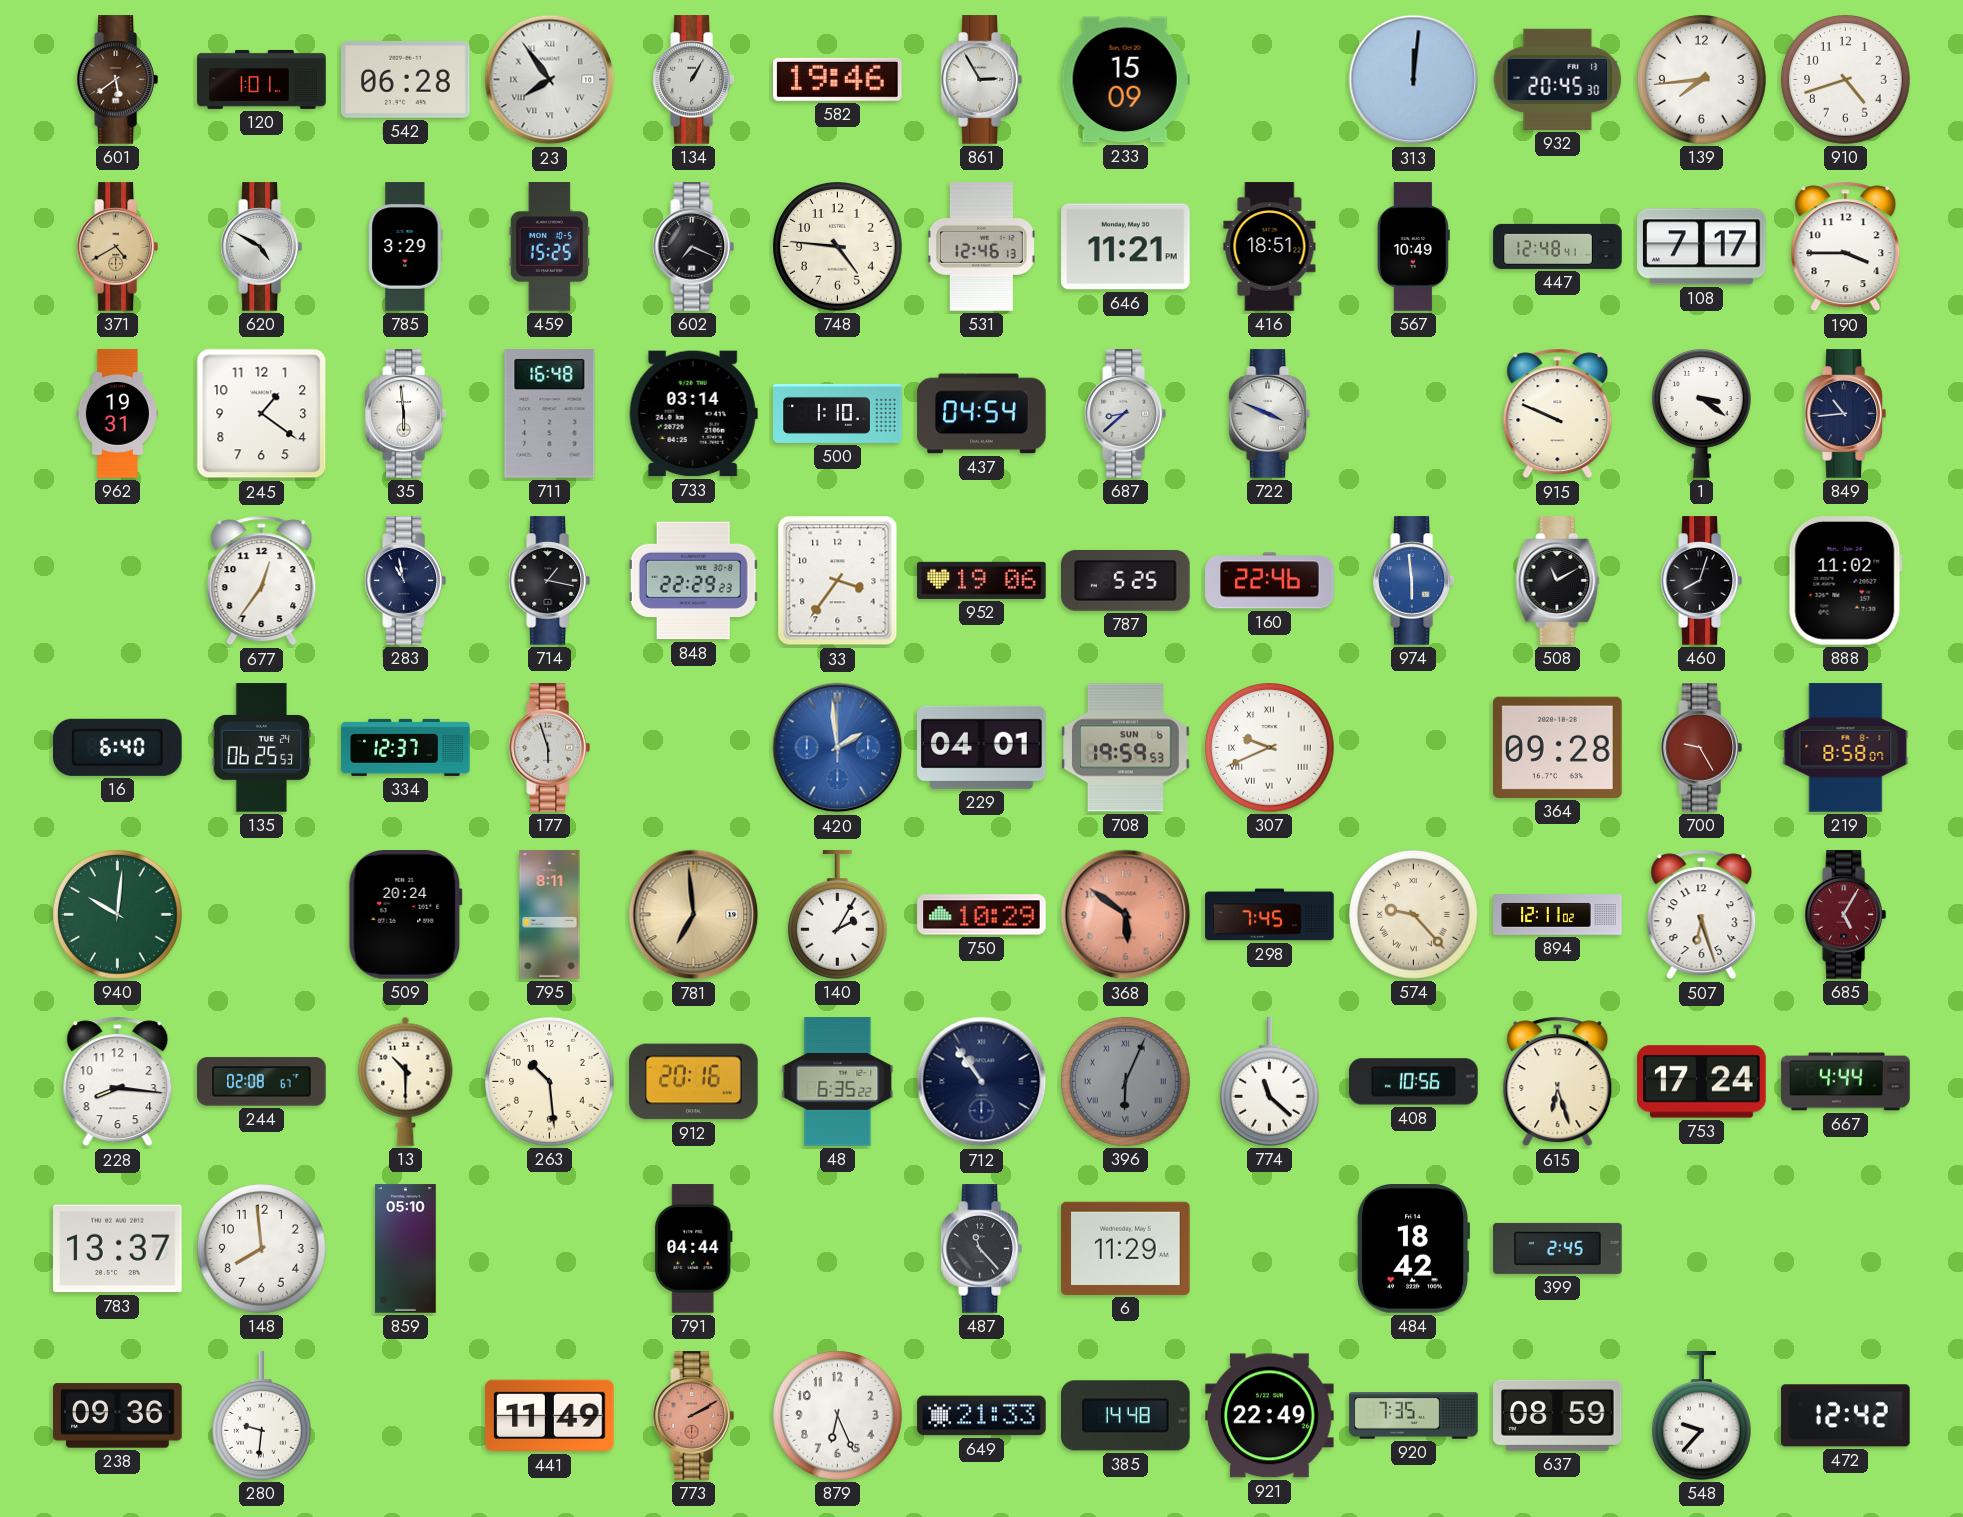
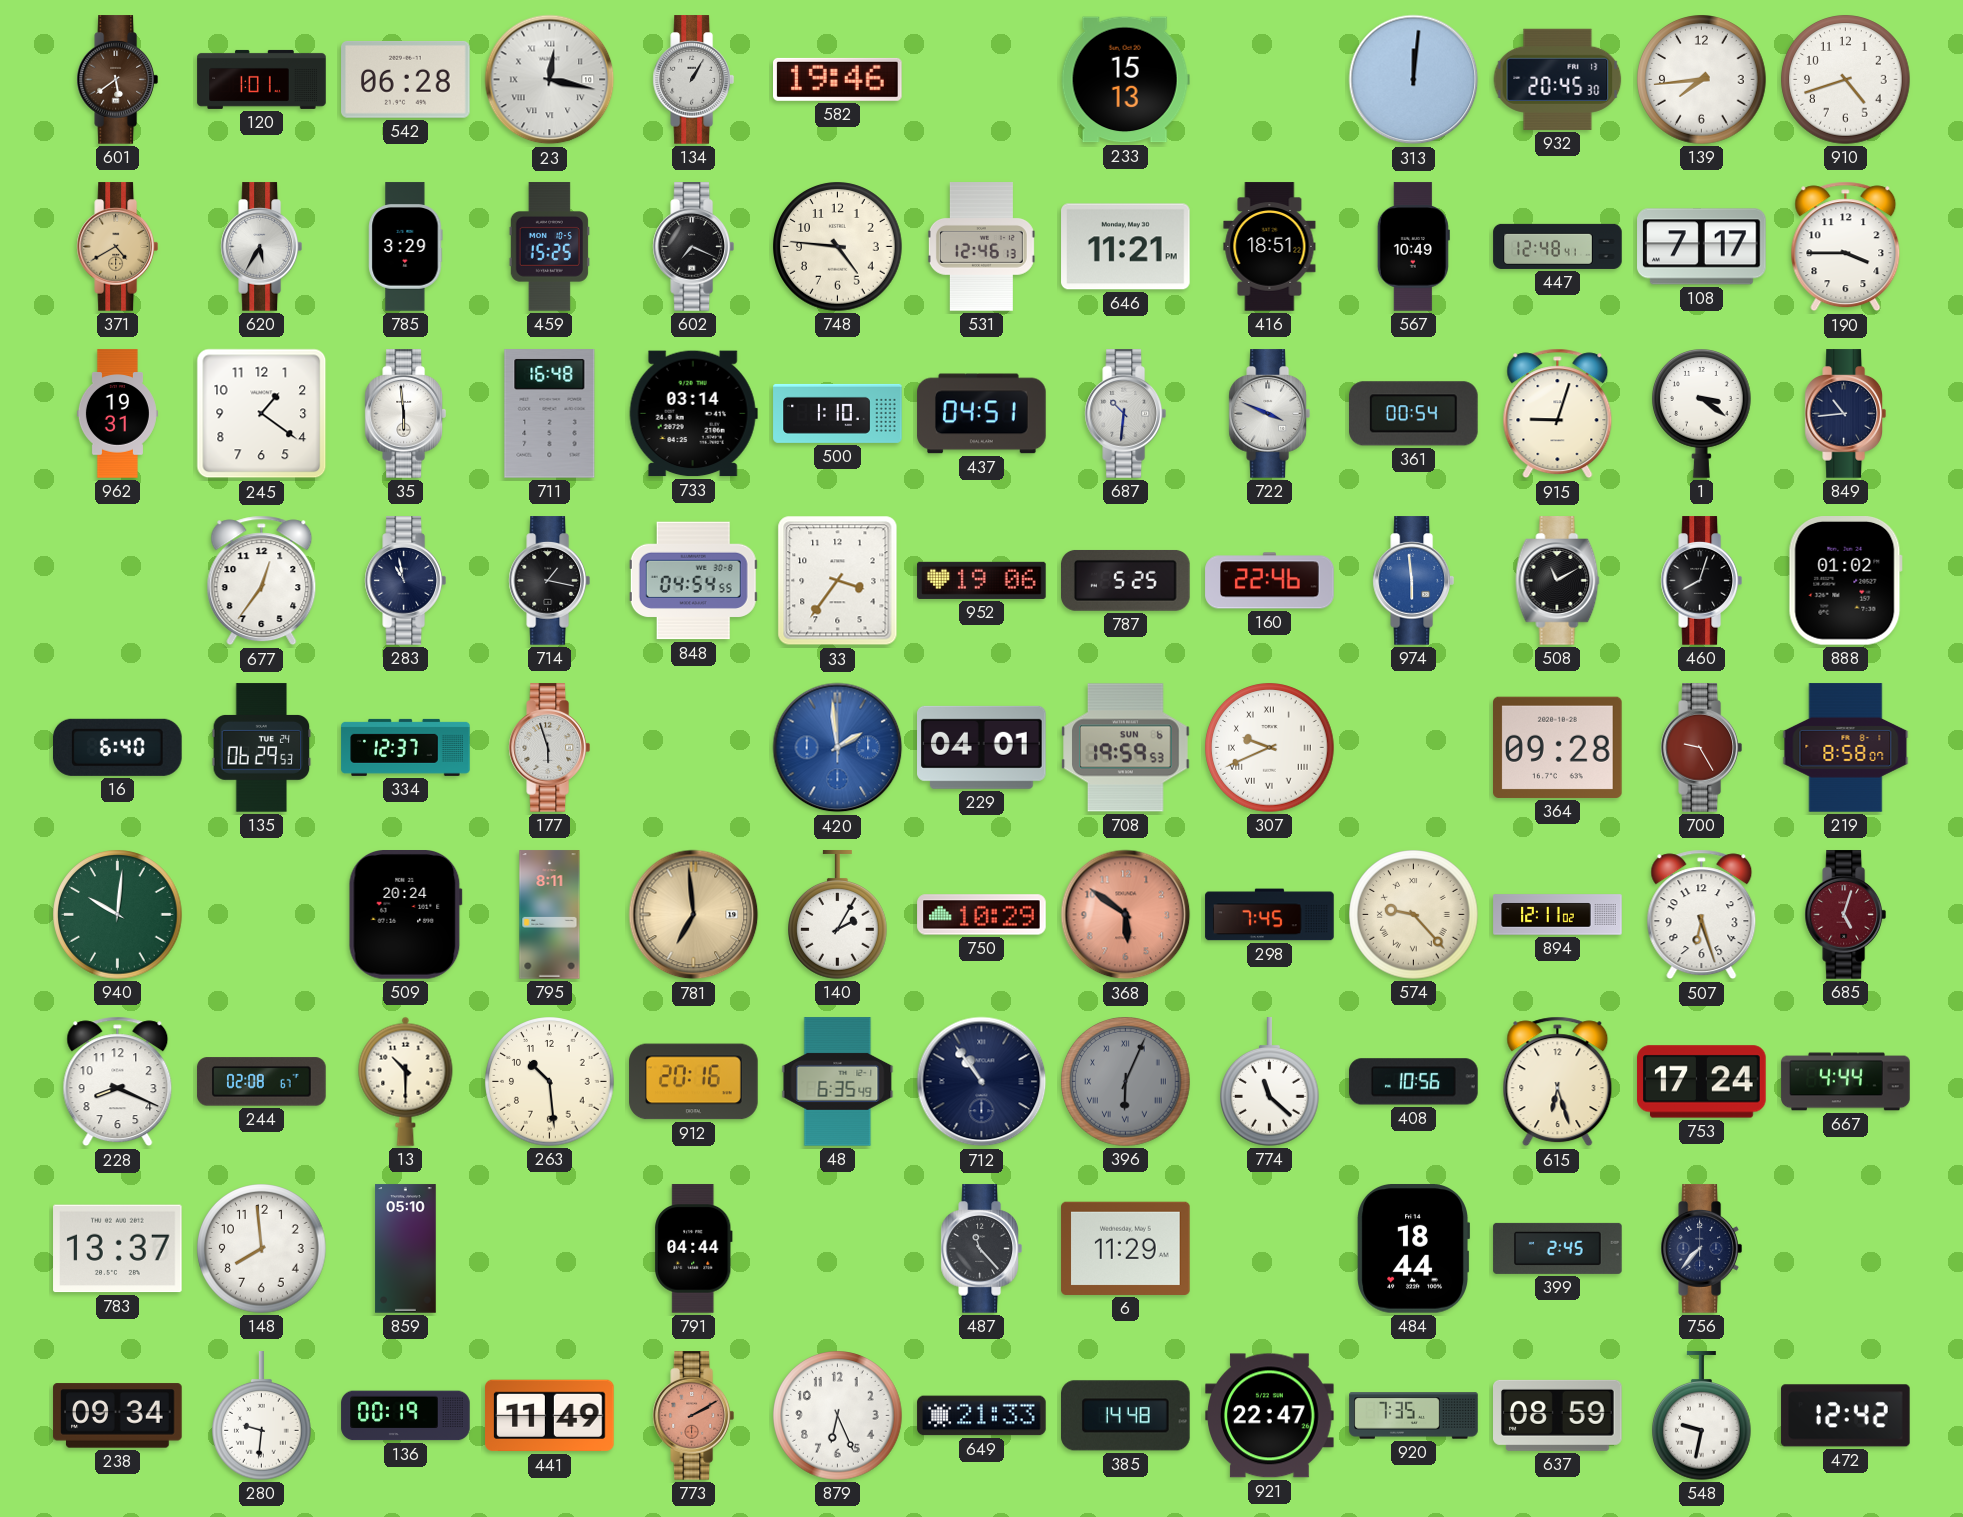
23: 7:54 -> 12:17 (550, 80)
861: 2:55 -> none (981, 80)
233: 15:09 -> 15:13 (1125, 80)
620: 4:50 -> 5:35 (261, 247)
437: 04:54 -> 04:51 (982, 414)
687: 8:38 -> 10:31 (1125, 414)
361: none -> 00:54 (1414, 414)
915: 9:49 -> 9:03 (1558, 414)
848: 22:29 -> 04:54 (693, 581)
888: 11:02 -> 01:02 (1845, 581)
135: 06:25 -> 06:29 (262, 748)
685: 5:05 -> 5:03 (1845, 915)
228: 8:16 -> 8:19 (118, 1082)
48: 6:35:22 -> 6:35:49 (838, 1082)
484: 18:42 -> 18:44 (1413, 1249)
756: none -> 7:37 (1701, 1249)
238: 09:36 -> 09:34 (118, 1416)
136: none -> 00:19 (406, 1416)
921: 22:49 -> 22:47 (1270, 1416)
548: 9:37 -> 9:32 (1702, 1416)
